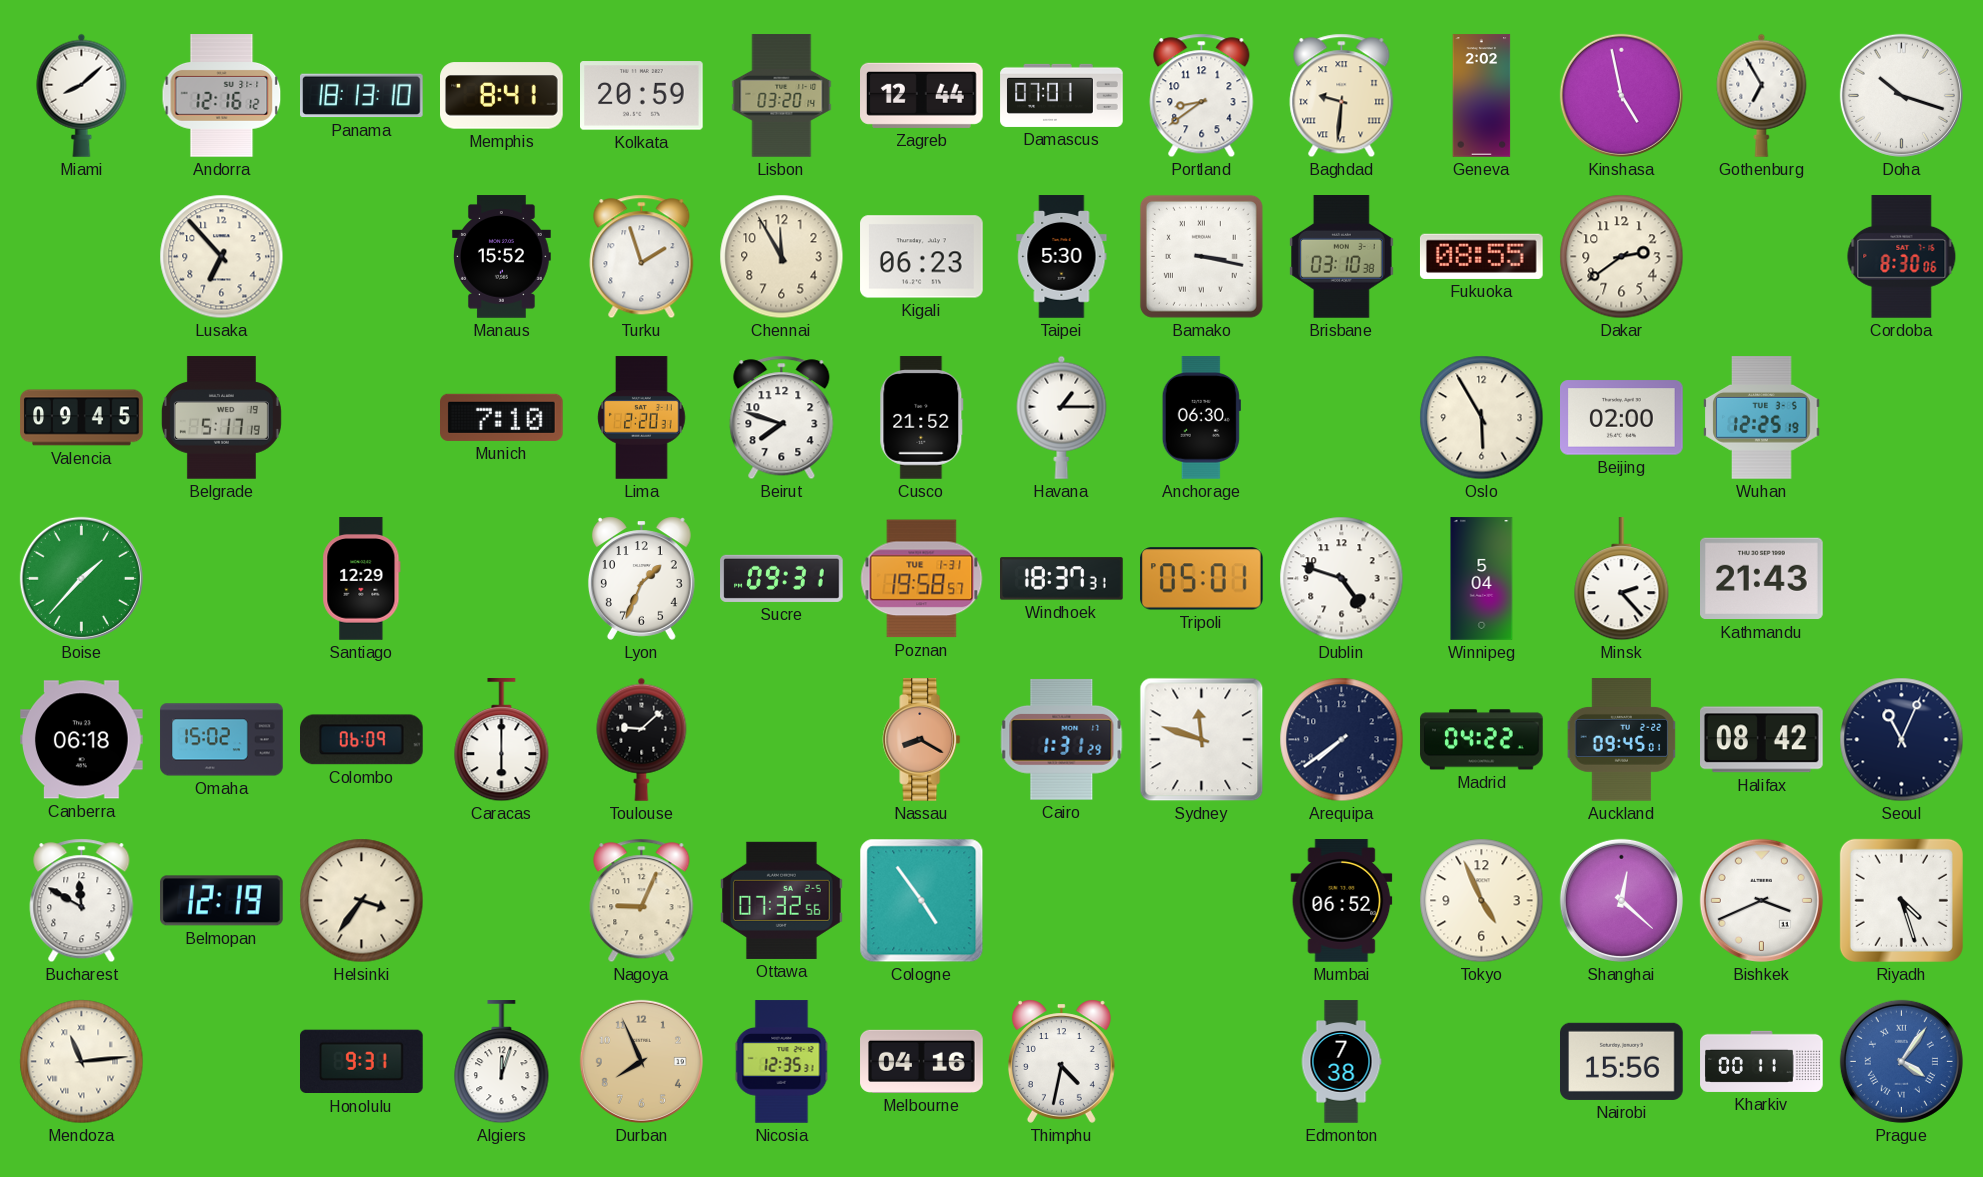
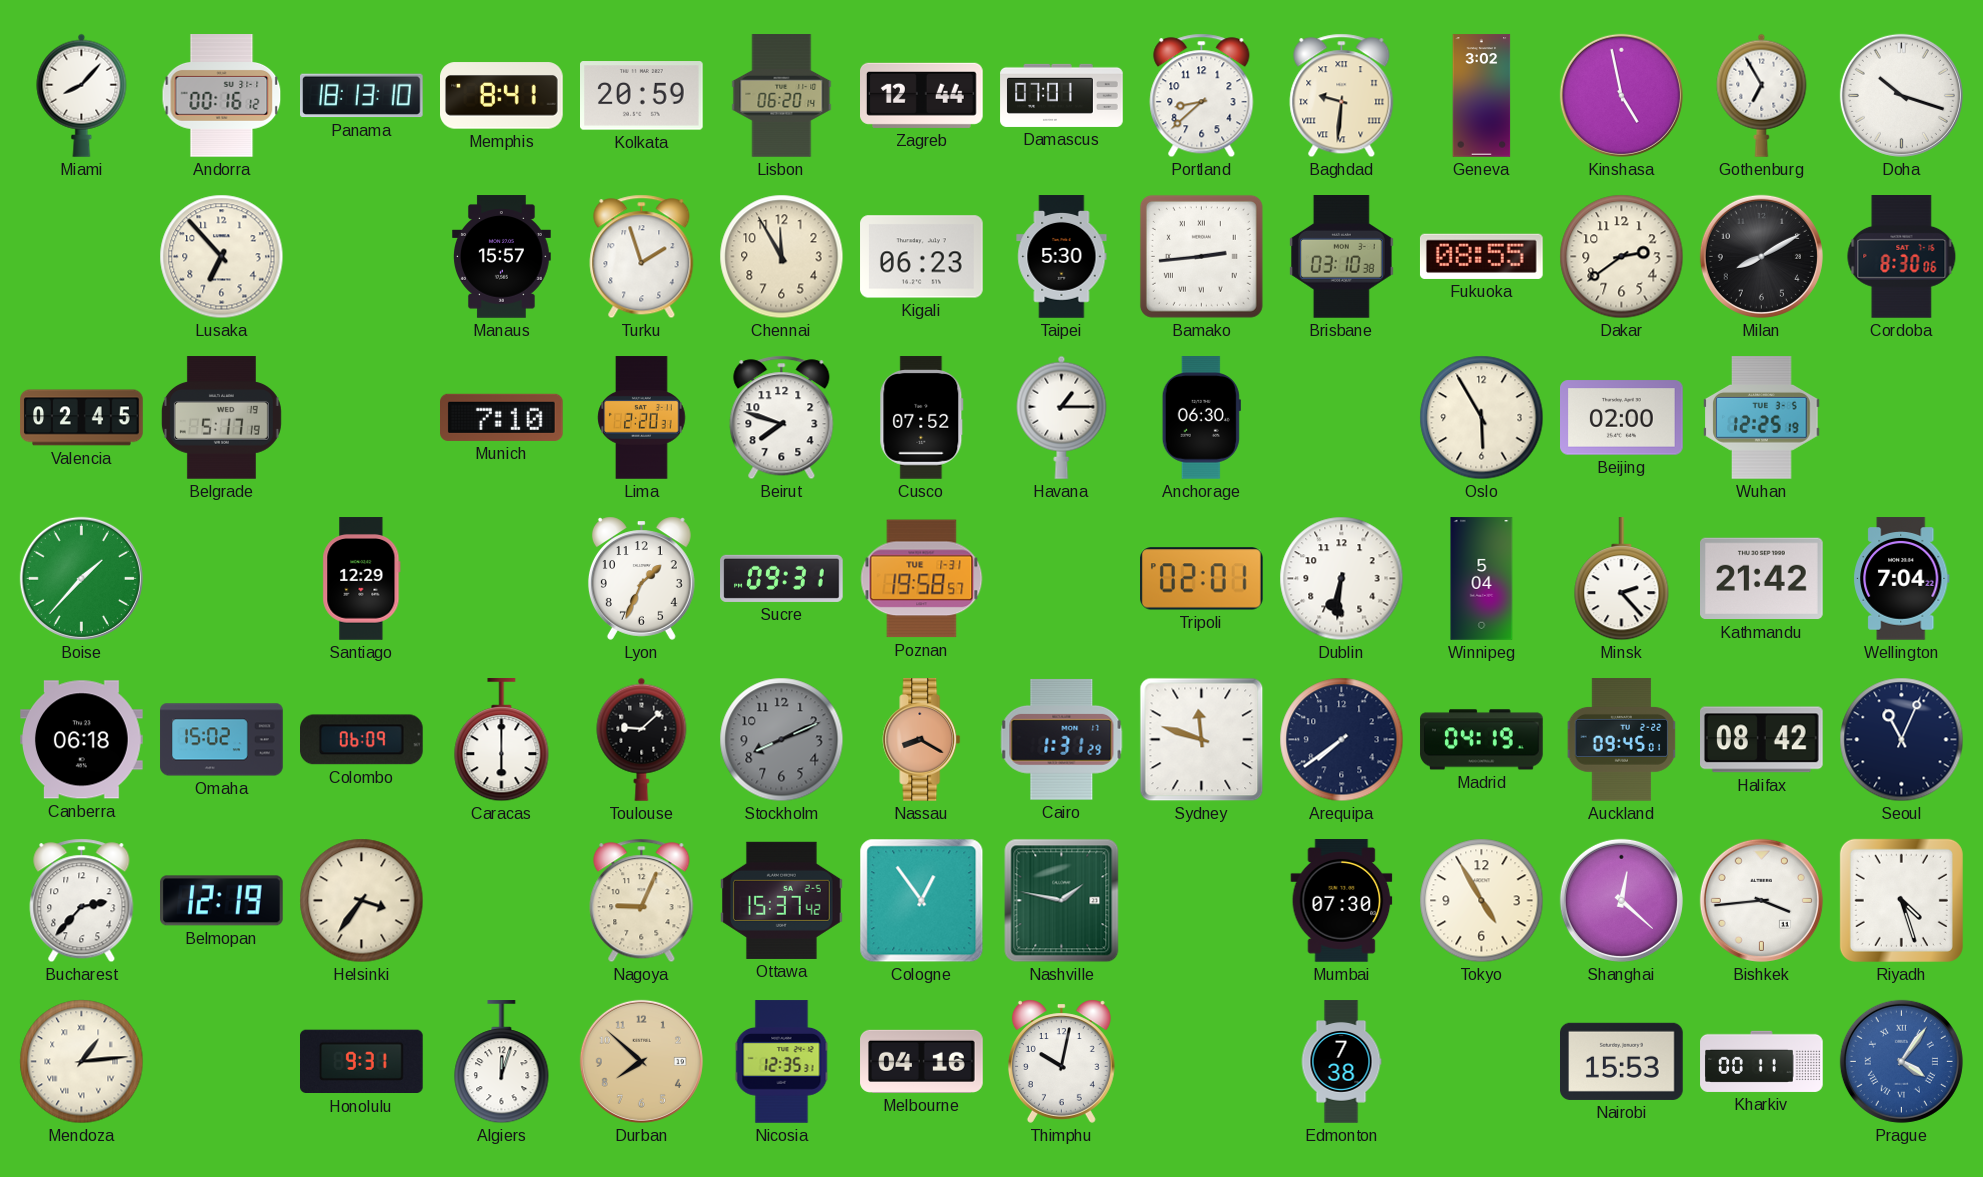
Miami: 8:08 -> 8:07 (82, 95)
Andorra: 12:16 -> 00:16 (222, 96)
Lisbon: 03:20 -> 06:20 (782, 96)
Portland: 8:39 -> 8:38 (1202, 96)
Geneva: 2:02 -> 3:02 (1482, 96)
Manaus: 15:52 -> 15:57 (502, 257)
Bamako: 3:17 -> 2:44 (1201, 256)
Milan: none -> 8:10 (1761, 256)
Valencia: 09:45 -> 02:45 (82, 418)
Cusco: 21:52 -> 07:52 (922, 418)
Windhoek: 18:37 -> none (1062, 579)
Tripoli: 05:01 -> 02:01 (1202, 579)
Dublin: 4:48 -> 6:31 (1342, 579)
Kathmandu: 21:43 -> 21:42 (1762, 579)
Wellington: none -> 7:04 (1902, 579)
Stockholm: none -> 8:11 (782, 740)
Madrid: 04:22 -> 04:19 (1482, 740)
Bucharest: 11:50 -> 2:37 (82, 901)
Ottawa: 07:32 -> 15:37 (782, 900)
Cologne: 4:54 -> 12:54 (922, 901)
Nashville: none -> 1:47 (1062, 901)
Mumbai: 06:52 -> 07:30 (1342, 901)
Tokyo: 4:56 -> 4:55 (1482, 901)
Bishkek: 3:41 -> 3:44 (1761, 900)
Mendoza: 11:14 -> 1:14 (82, 1062)
Durban: 7:56 -> 7:52 (641, 1061)
Thimphu: 4:32 -> 10:02 (1061, 1061)
Nairobi: 15:56 -> 15:53 (1622, 1061)
